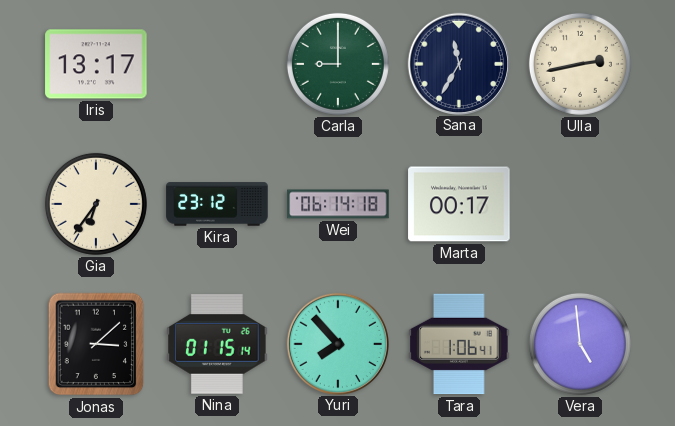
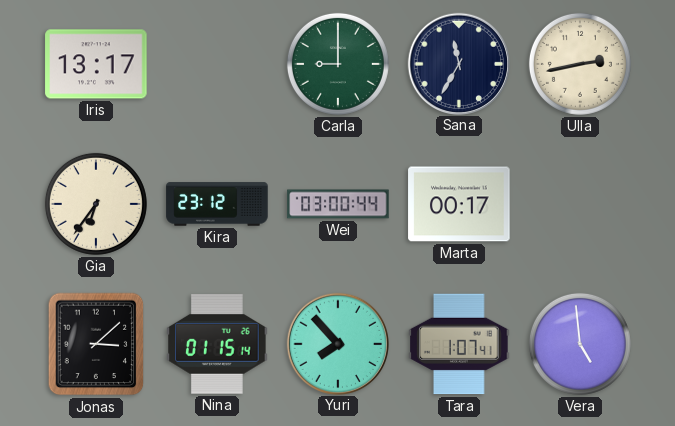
Wei: 06:14 -> 03:00 (338, 204)
Tara: 1:06 -> 1:07 (459, 344)
